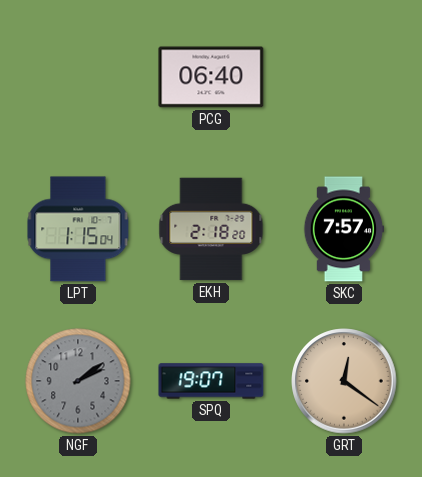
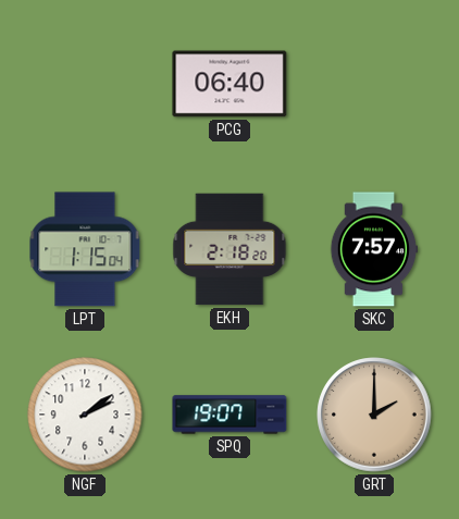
NGF dial: grey -> white (85, 415)
GRT: 12:21 -> 2:00 (374, 415)
